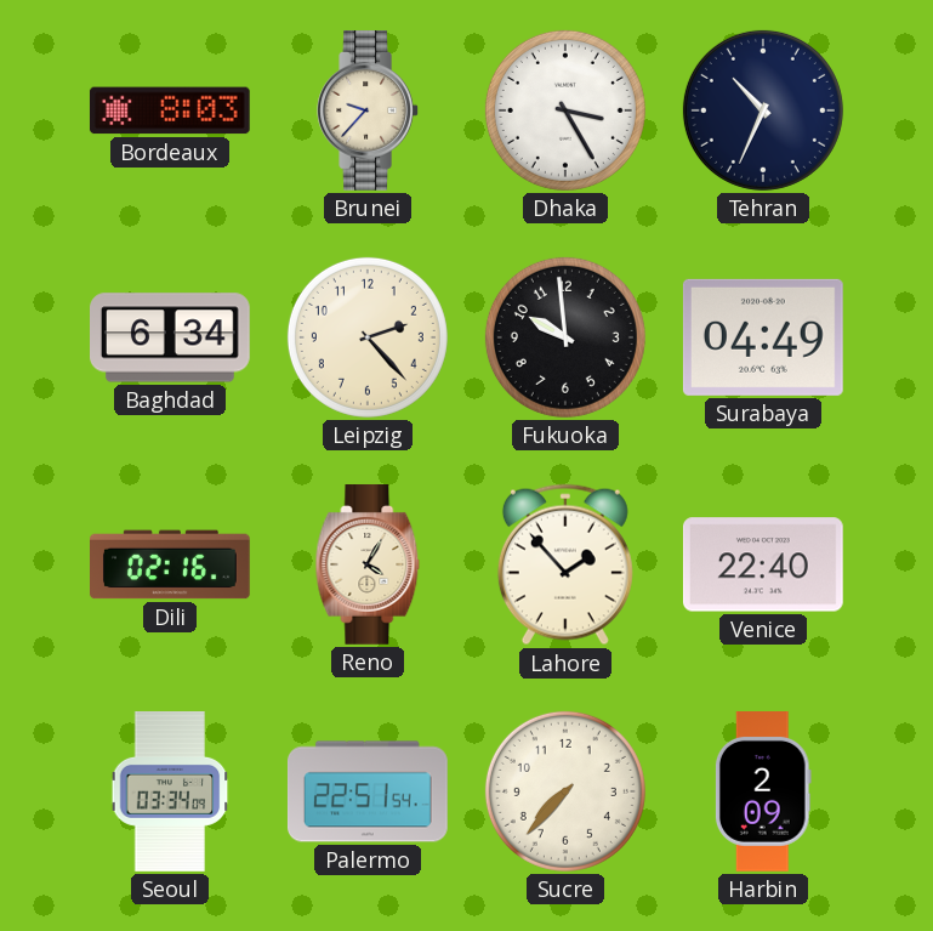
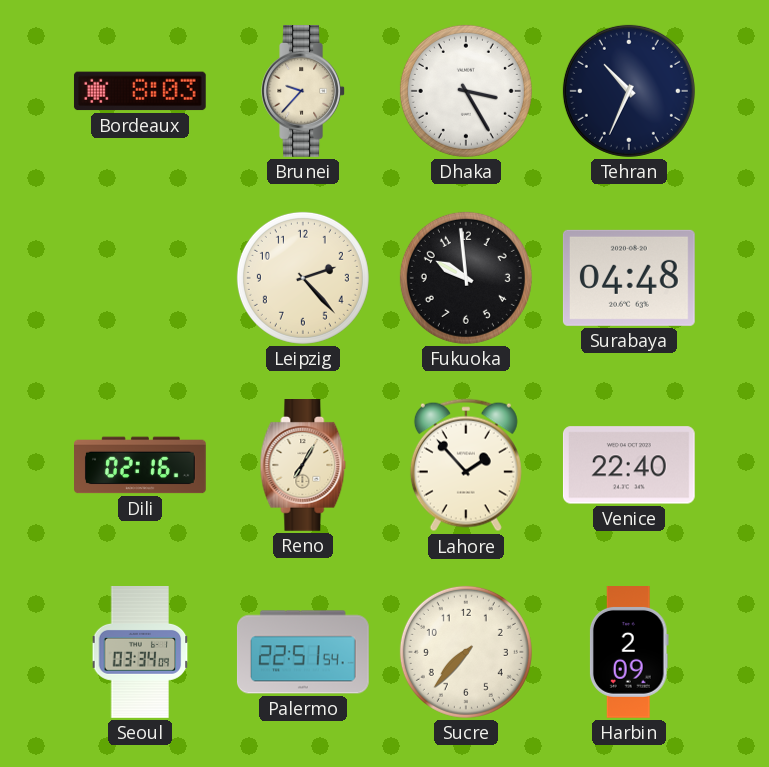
Baghdad: 6:34 -> none (171, 337)
Surabaya: 04:49 -> 04:48 (629, 278)
Reno: 4:05 -> 7:05 (303, 466)
